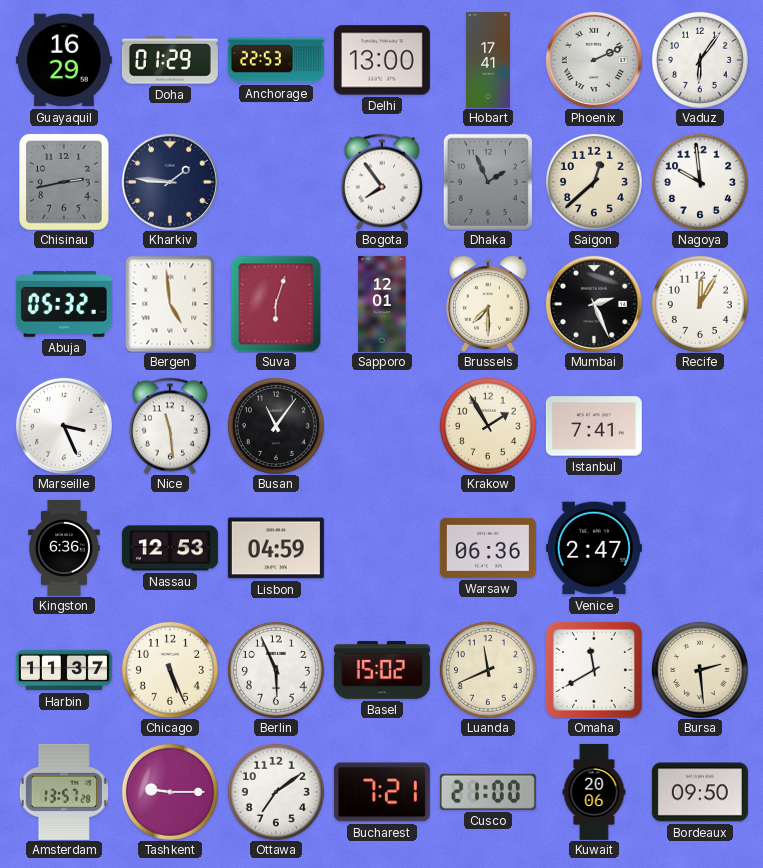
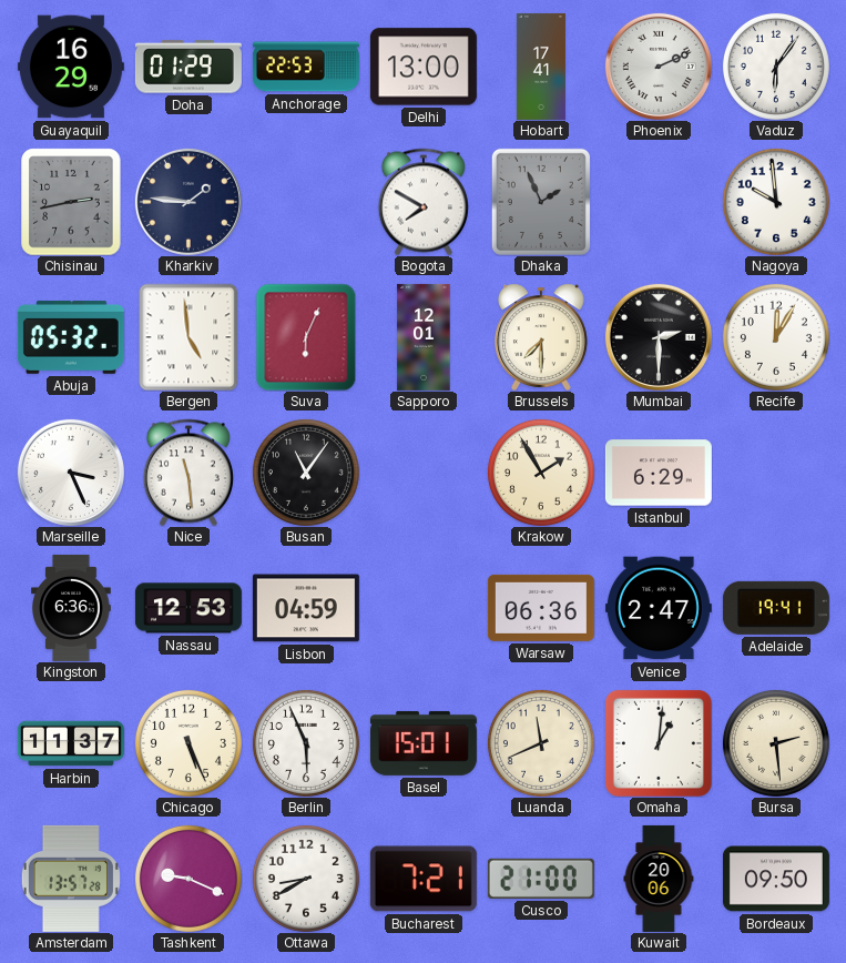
Bogota: 7:54 -> 7:50 (424, 202)
Saigon: 12:38 -> none (594, 182)
Suva: 6:03 -> 6:04 (306, 337)
Mumbai: 2:26 -> 2:30 (659, 337)
Istanbul: 7:41 -> 6:29 (659, 473)
Adelaide: none -> 19:41 (776, 608)
Basel: 15:02 -> 15:01 (424, 743)
Omaha: 11:40 -> 1:01 (659, 743)
Tashkent: 9:15 -> 9:19 (188, 879)
Ottawa: 7:09 -> 8:40 (306, 879)
